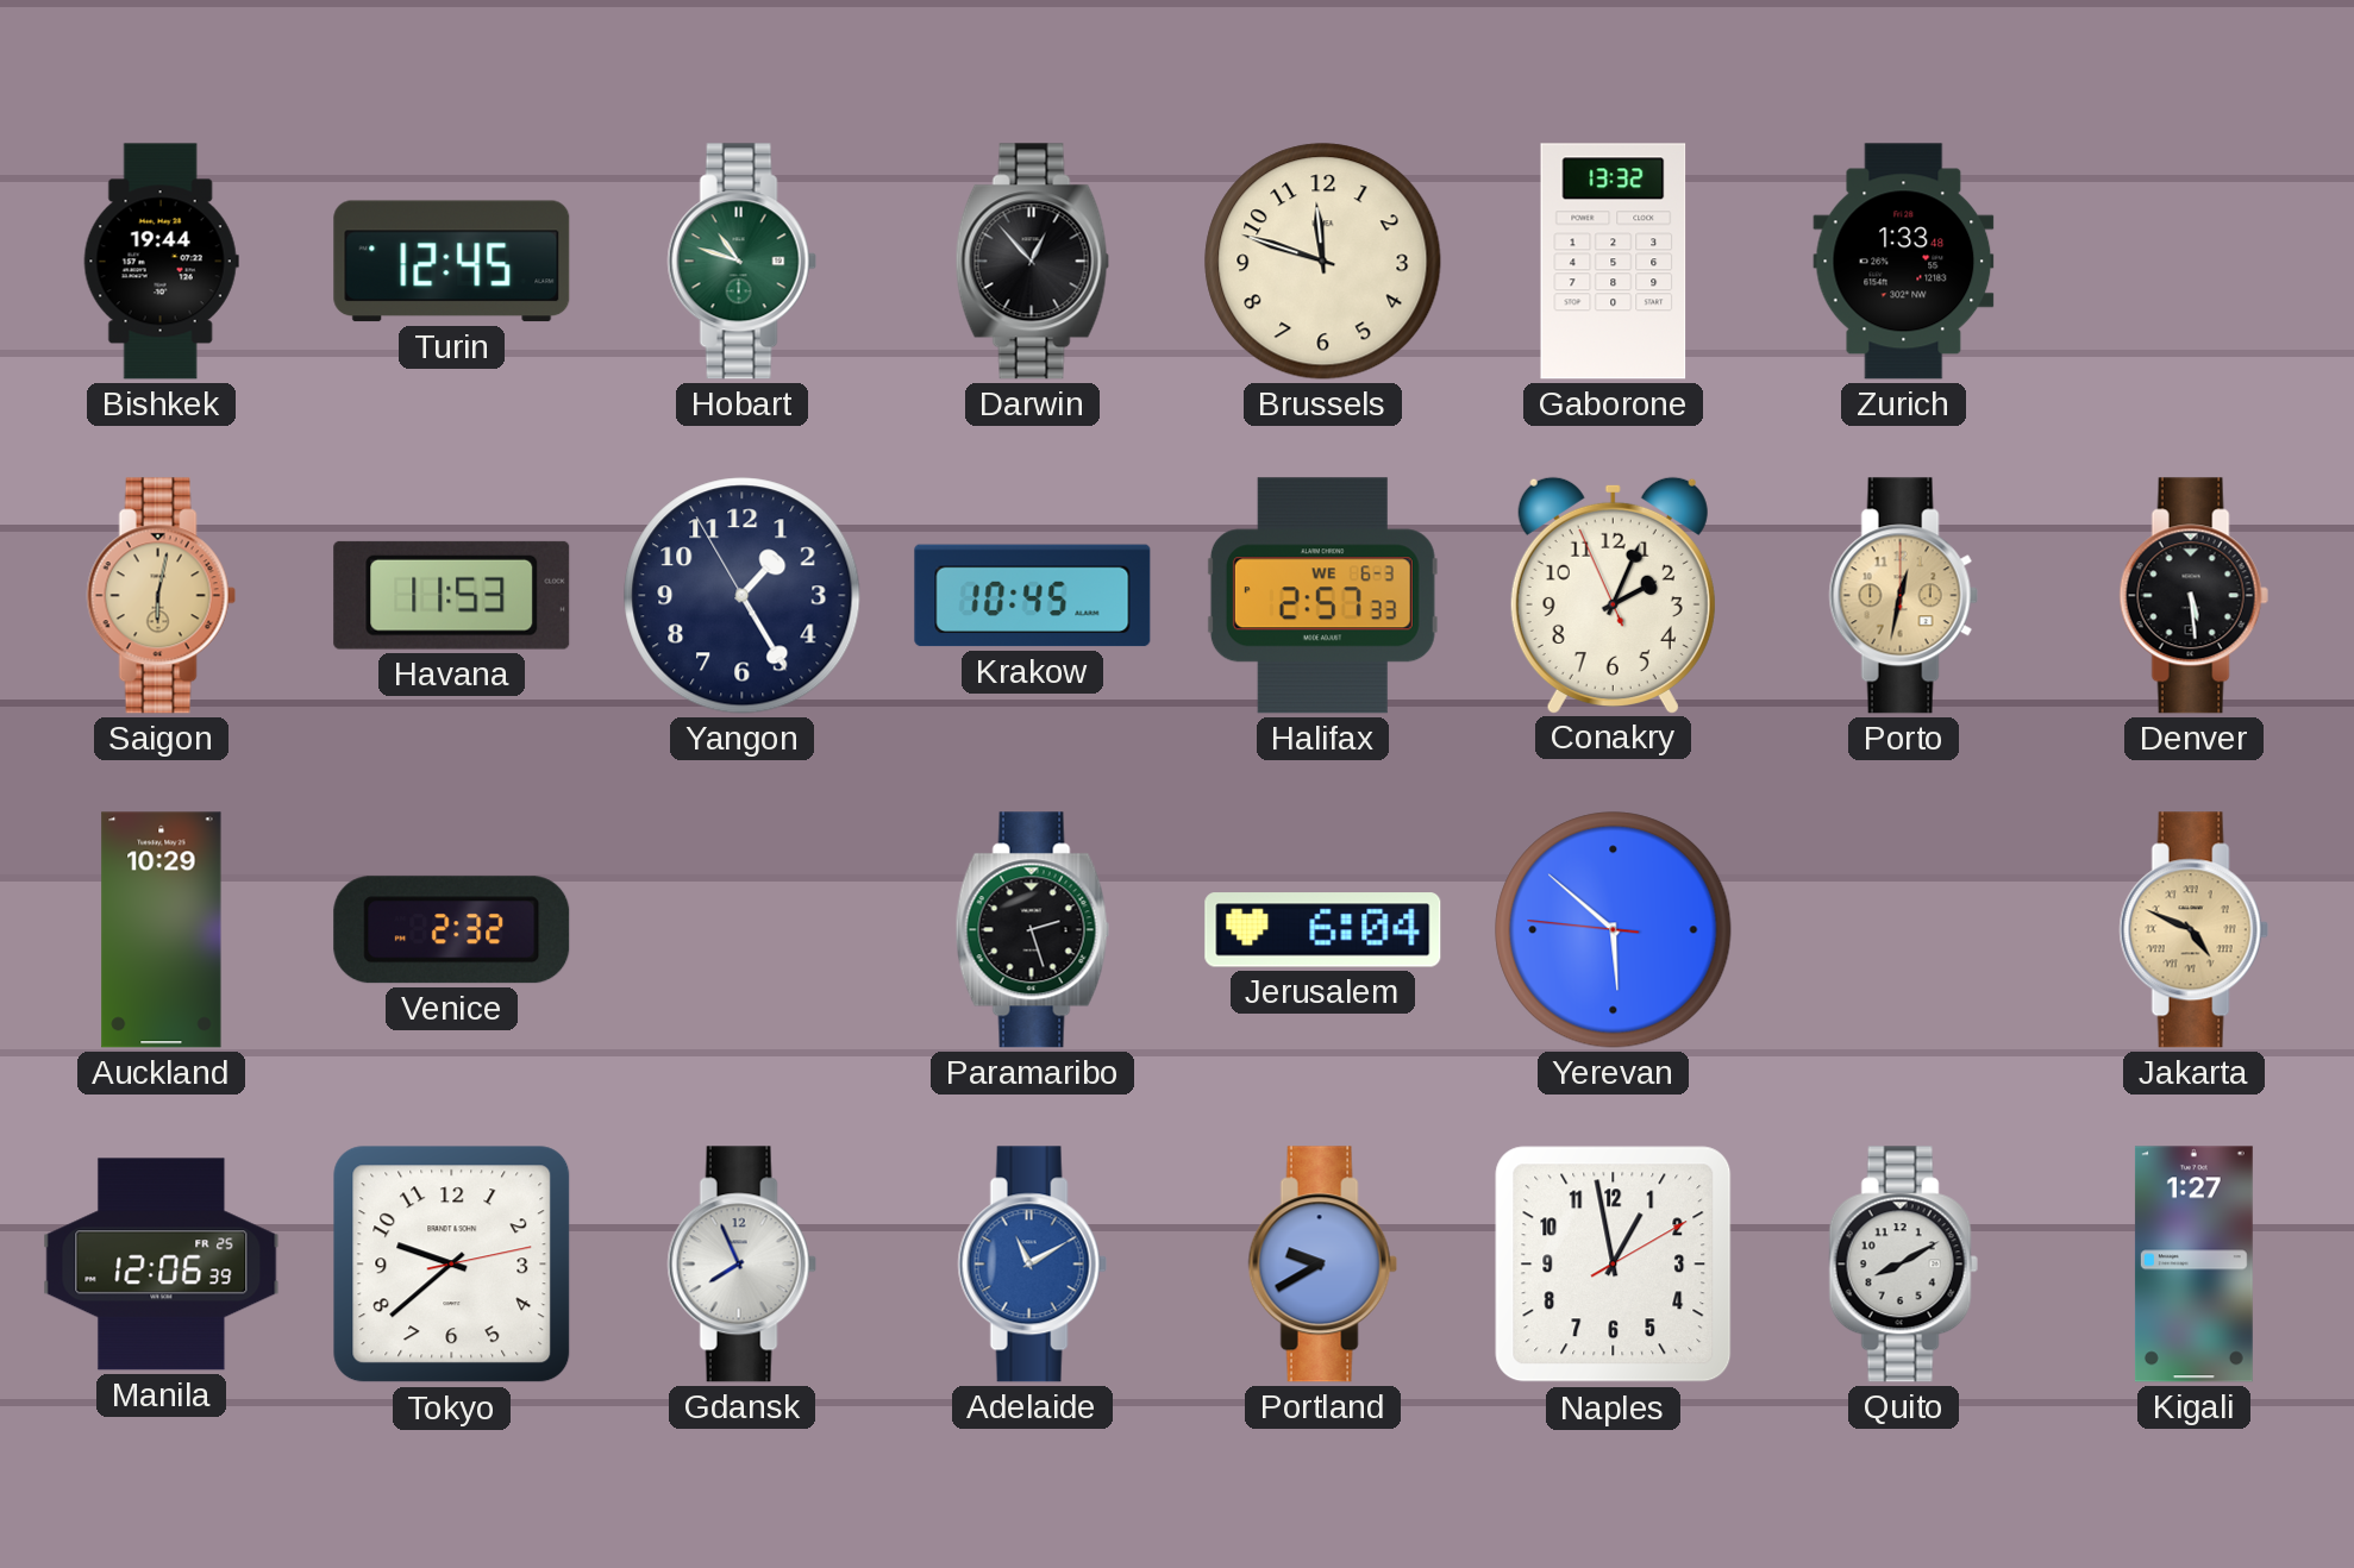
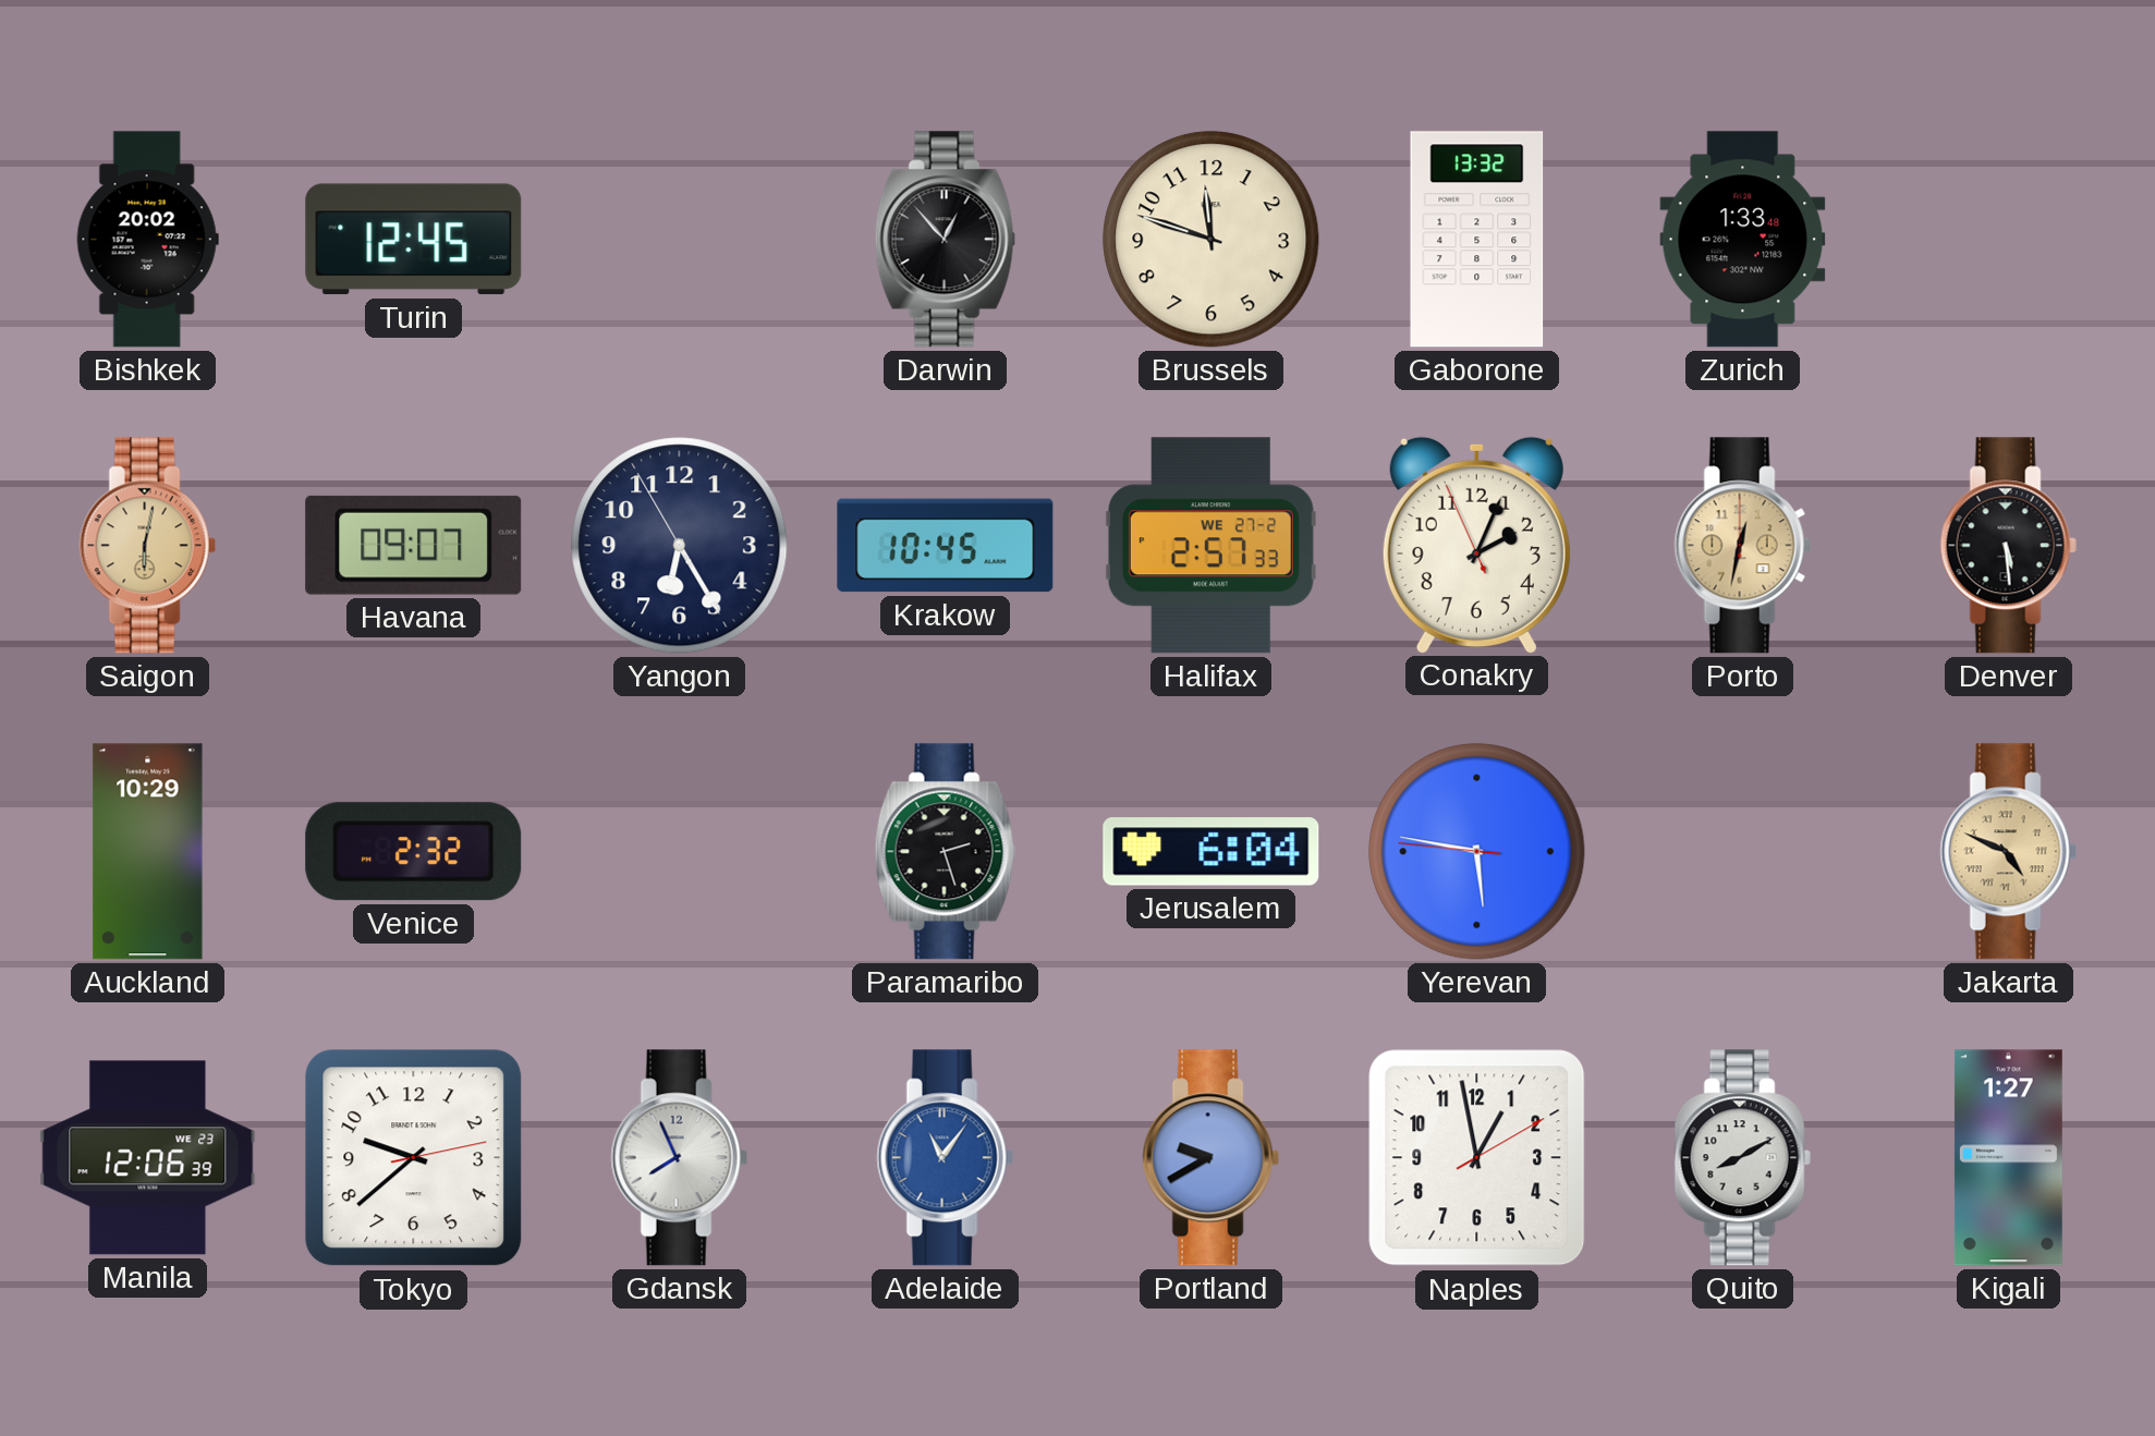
Bishkek: 19:44 -> 20:02 (147, 240)
Hobart: 10:48 -> none (741, 262)
Havana: 11:53 -> 09:07 (414, 545)
Yangon: 1:24 -> 6:24 (680, 546)
Halifax date: WE 6-3 -> WE 27-2 (1210, 546)
Yerevan: 5:51 -> 5:46 (1477, 852)
Manila date: FR 25 -> WE 23 (148, 1158)
Adelaide: 11:10 -> 11:06 (945, 1158)
